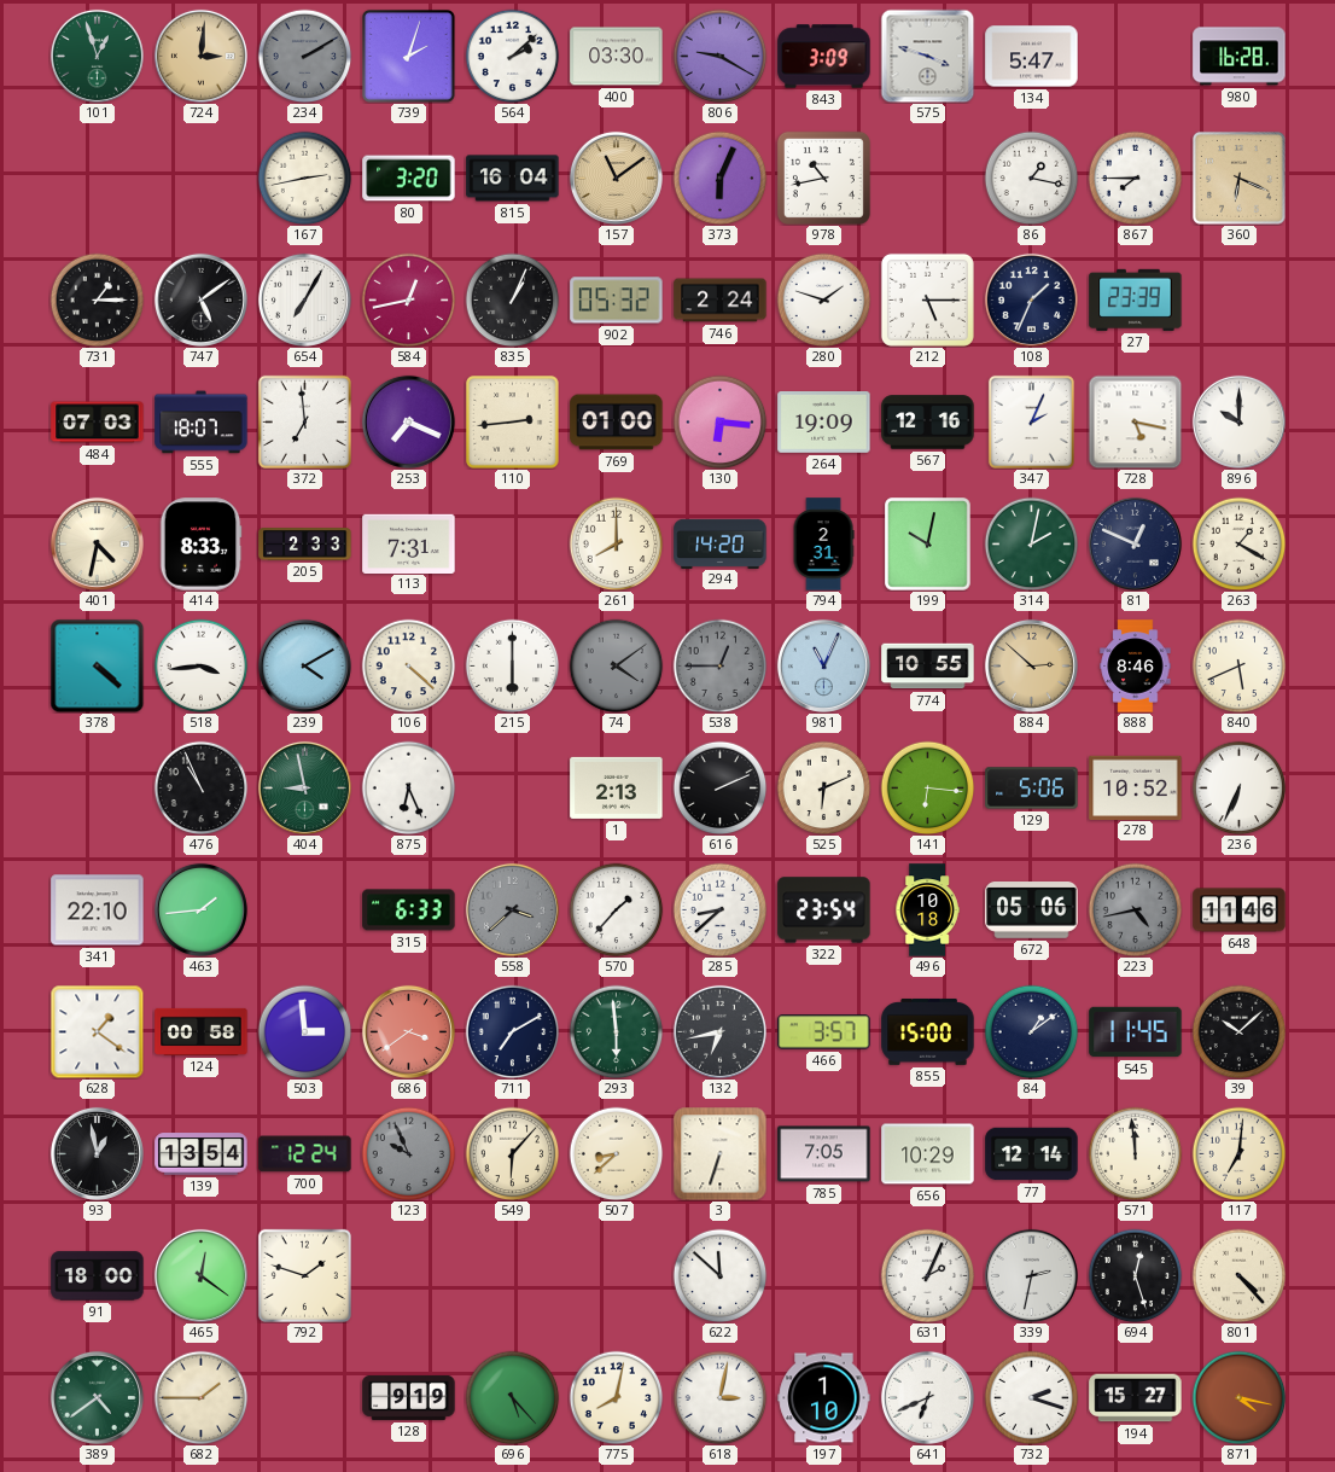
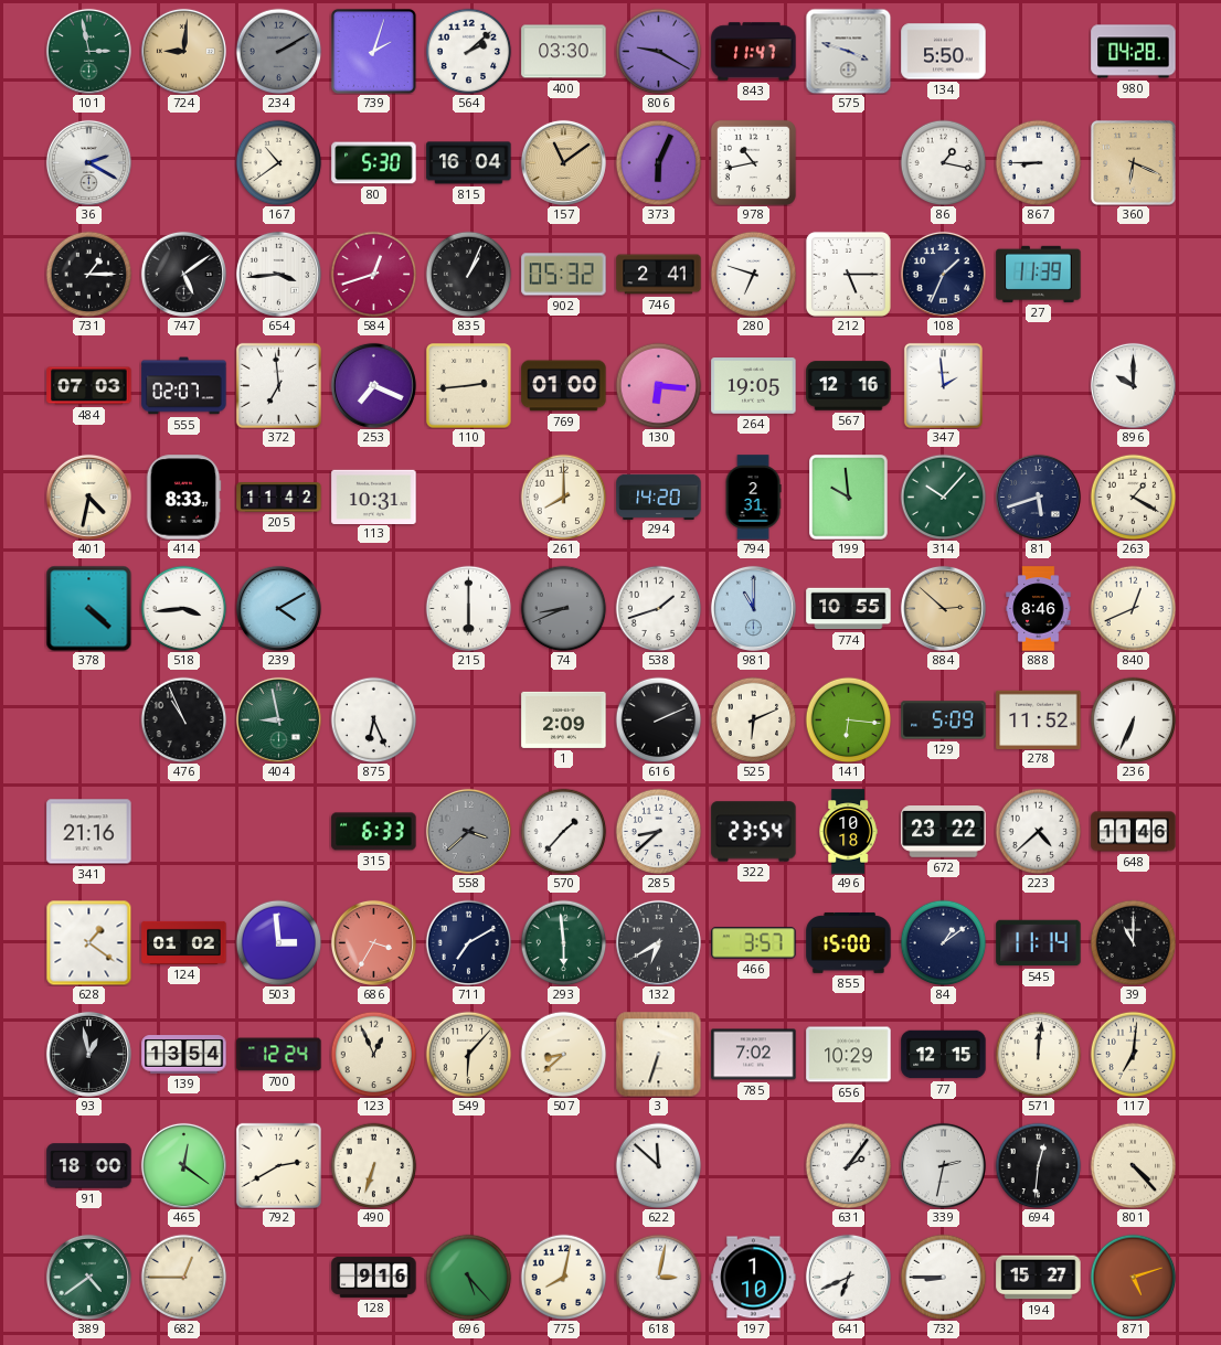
101: 12:57 -> 2:58 (88, 51)
724: 3:01 -> 9:01 (183, 51)
843: 3:09 -> 11:47 (754, 52)
134: 5:47 -> 5:50 (944, 52)
980: 16:28 -> 04:28 (1134, 52)
36: none -> 2:20 (88, 162)
167: 2:43 -> 10:39 (278, 162)
80: 3:20 -> 5:30 (374, 163)
867: 7:45 -> 8:45 (1038, 162)
654: 7:05 -> 3:44 (278, 274)
584: 12:43 -> 12:42 (373, 274)
746: 2:24 -> 2:41 (659, 275)
280: 1:48 -> 6:48 (753, 274)
27: 23:39 -> 11:39 (1039, 274)
555: 18:07 -> 02:07 (184, 386)
264: 19:09 -> 19:05 (754, 386)
347: 2:04 -> 1:59 (943, 385)
728: 5:17 -> none (1135, 421)
205: 2:33 -> 11:42 (279, 498)
113: 7:31 -> 10:31 (374, 497)
199: 10:02 -> 9:59 (849, 498)
314: 2:02 -> 10:07 (943, 497)
81: 12:49 -> 5:42 (1038, 497)
106: 4:22 -> none (408, 665)
74: 4:09 -> 8:41 (563, 608)
538: 12:45 -> 1:42 (658, 608)
538 dial: grey -> white (658, 608)
981: 11:04 -> 11:00 (753, 608)
840: 5:41 -> 12:41 (1133, 608)
1: 2:13 -> 2:09 (564, 719)
129: 5:06 -> 5:09 (944, 720)
278: 10:52 -> 11:52 (1039, 719)
341: 22:10 -> 21:16 (89, 832)
463: 1:44 -> none (200, 909)
672: 05:06 -> 23:22 (944, 832)
223: 4:43 -> 4:38 (1038, 831)
223 dial: grey -> white (1038, 831)
124: 00:58 -> 01:02 (184, 942)
686: 3:39 -> 3:35 (373, 942)
132: 6:43 -> 6:40 (658, 942)
545: 11:45 -> 11:14 (1039, 943)
39: 10:08 -> 11:00 (1133, 942)
123: 9:56 -> 12:56 (373, 1054)
123 dial: grey -> cream (373, 1054)
785: 7:05 -> 7:02 (754, 1055)
77: 12:14 -> 12:15 (944, 1055)
571: 11:59 -> 12:01 (1038, 1054)
792: 1:48 -> 2:40 (278, 1165)
490: none -> 6:33 (373, 1165)
631: 2:04 -> 2:06 (848, 1165)
694: 12:27 -> 12:31 (1038, 1165)
682: 1:45 -> 12:45 (183, 1277)
128: 9:19 -> 9:16 (374, 1277)
732: 2:18 -> 8:45 (943, 1277)
871: 4:17 -> 5:12 (1133, 1277)
